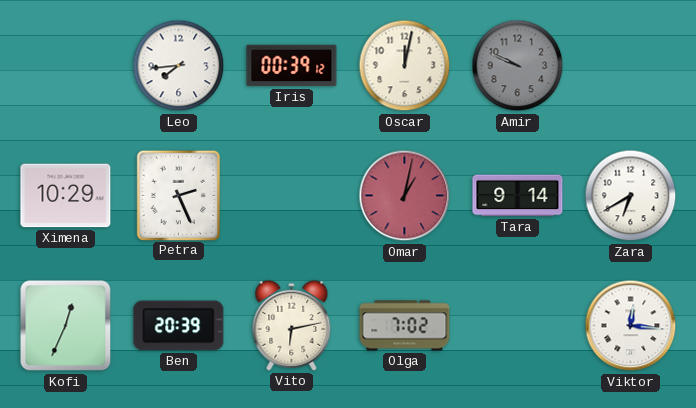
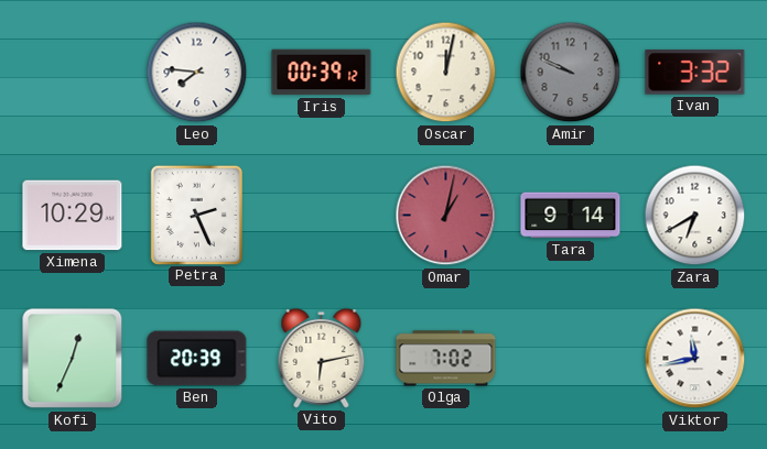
Leo: 7:44 -> 7:46 (197, 73)
Ivan: none -> 3:32 (695, 73)
Viktor: 12:16 -> 11:43 (695, 359)
